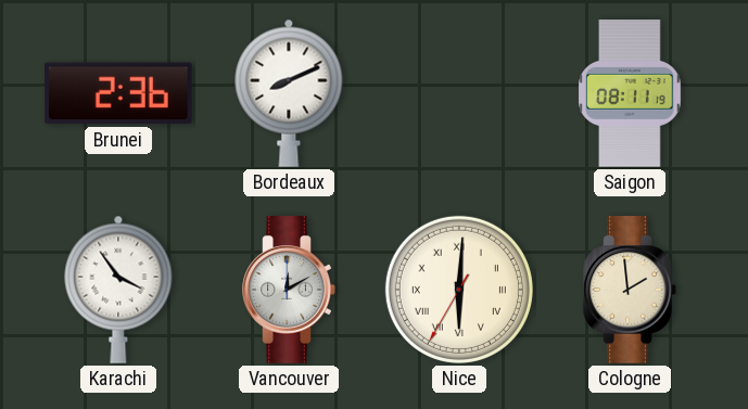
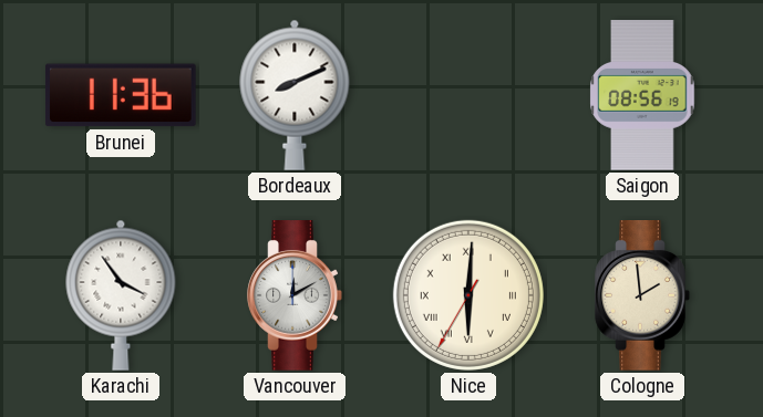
Brunei: 2:36 -> 11:36 (121, 95)
Saigon: 08:11 -> 08:56 (642, 95)
